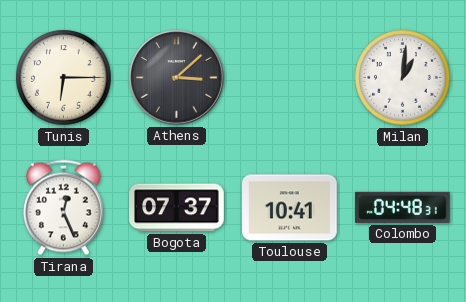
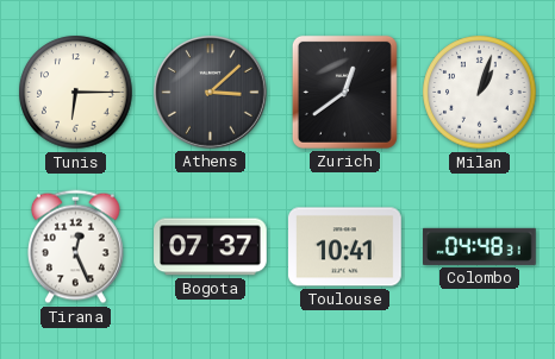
Zurich: none -> 12:39 (344, 92)
Milan: 1:01 -> 1:03 (480, 93)
